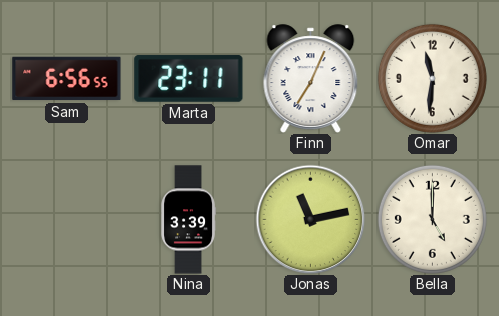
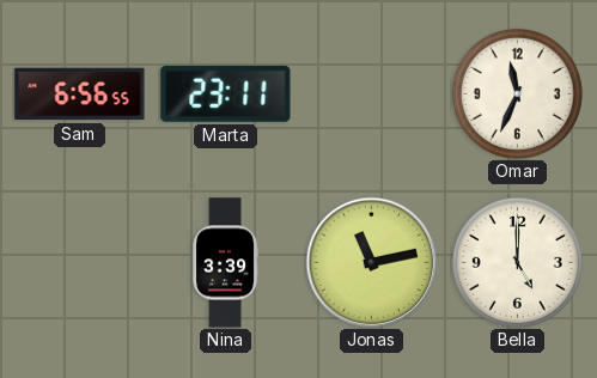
Finn: 7:04 -> none (311, 79)
Omar: 11:31 -> 11:34 (517, 93)
